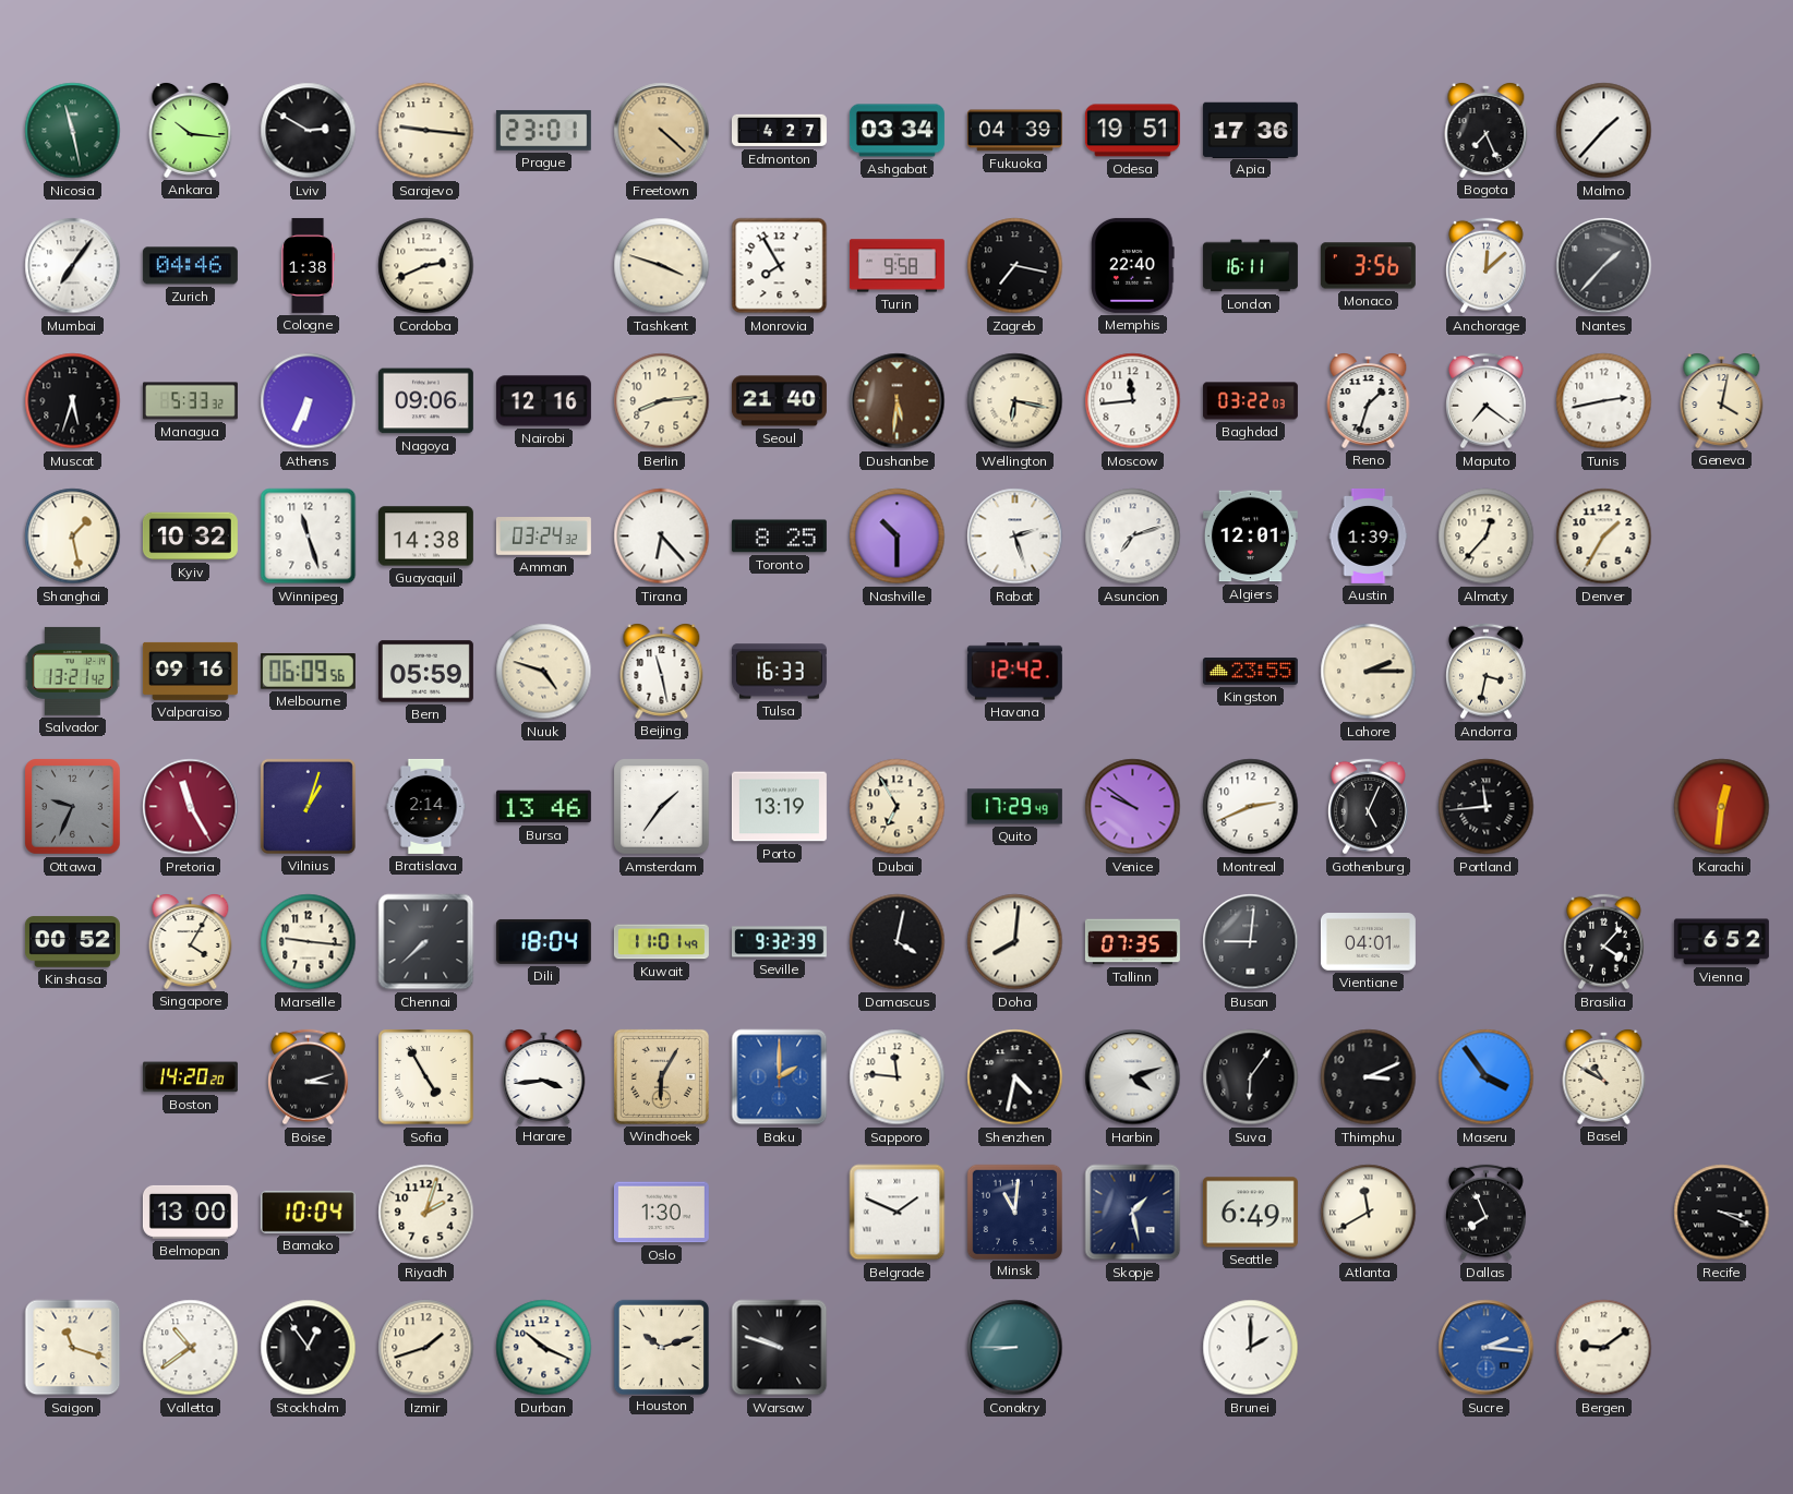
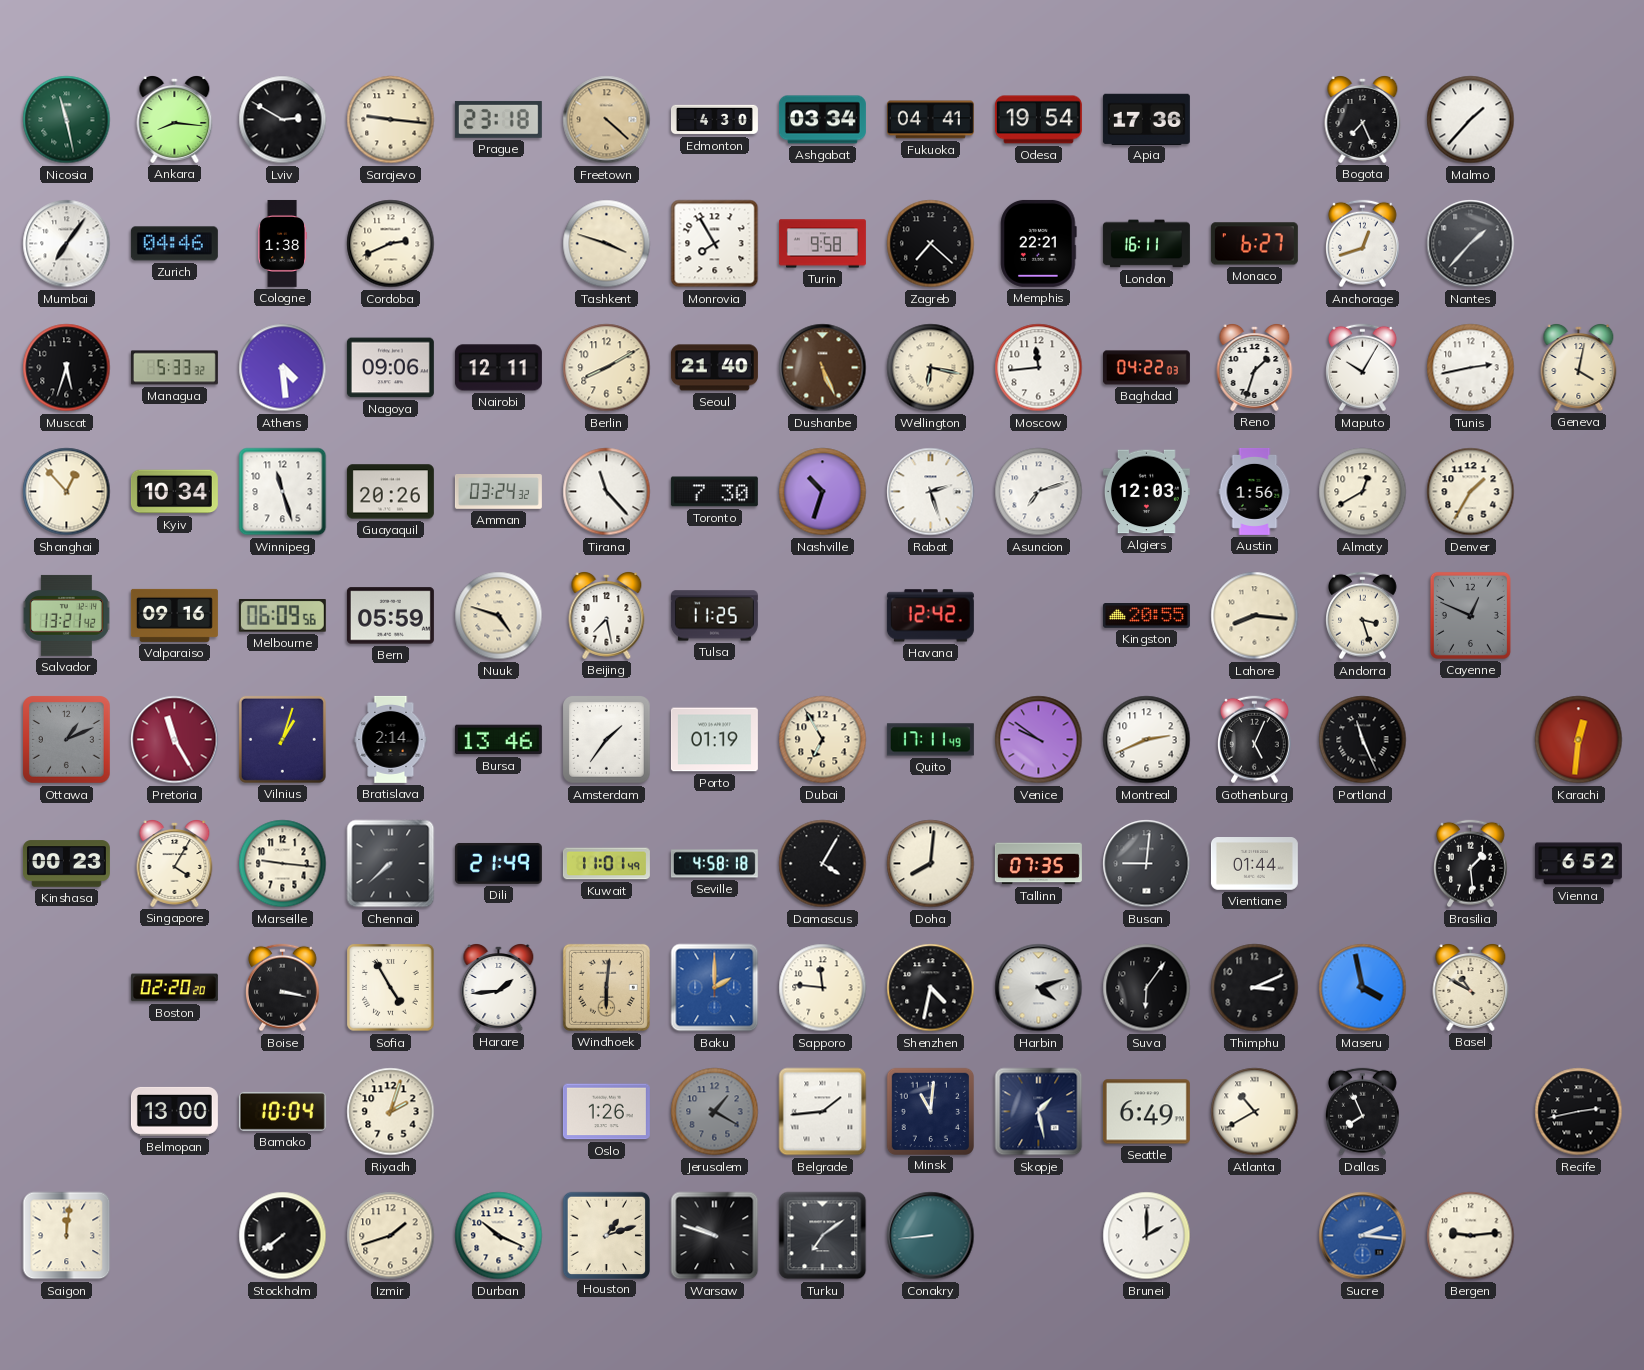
Ankara: 10:16 -> 8:16 (175, 120)
Prague: 23:01 -> 23:18 (498, 119)
Edmonton: 4:27 -> 4:30 (714, 120)
Fukuoka: 04:39 -> 04:41 (930, 120)
Odesa: 19:51 -> 19:54 (1038, 120)
Zagreb: 7:17 -> 7:22 (931, 244)
Memphis: 22:40 -> 22:21 (1039, 243)
Monaco: 3:56 -> 6:27 (1254, 244)
Anchorage: 12:08 -> 12:42 (1363, 244)
Athens: 6:34 -> 4:29 (283, 368)
Nairobi: 12:16 -> 12:11 (498, 368)
Berlin: 8:14 -> 8:10 (607, 368)
Dushanbe: 5:31 -> 5:26 (823, 368)
Baghdad: 03:22 -> 04:22 (1146, 368)
Maputo: 7:21 -> 10:05 (1363, 368)
Shanghai: 1:28 -> 12:53 (67, 492)
Kyiv: 10:32 -> 10:34 (174, 492)
Guayaquil: 14:38 -> 20:26 (390, 492)
Tirana: 6:23 -> 11:23 (607, 492)
Toronto: 8:25 -> 7:30 (714, 492)
Nashville: 10:30 -> 10:33 (823, 492)
Algiers: 12:01 -> 12:03 (1146, 492)
Austin: 1:39 -> 1:56 (1255, 491)
Almaty: 12:37 -> 12:40 (1363, 492)
Beijing: 11:28 -> 7:28 (607, 616)
Tulsa: 16:33 -> 11:25 (714, 616)
Kingston: 23:55 -> 20:55 (1146, 616)
Lahore: 2:15 -> 8:16 (1255, 616)
Andorra: 3:32 -> 3:27 (1363, 616)
Cayenne: none -> 12:49 (1470, 615)
Ottawa: 9:34 -> 1:11 (67, 740)
Porto: 13:19 -> 01:19 (714, 740)
Quito: 17:29 -> 17:11 (930, 740)
Portland: 11:44 -> 11:26 (1363, 740)
Kinshasa: 00:52 -> 00:23 (66, 864)
Dili: 18:04 -> 21:49 (498, 863)
Seville: 9:32 -> 4:58 (714, 864)
Damascus: 4:02 -> 4:05 (823, 864)
Vientiane: 04:01 -> 01:44 (1254, 864)
Brasilia: 4:07 -> 1:29 (1471, 864)
Boston: 14:20 -> 02:20 (174, 988)
Boise: 3:12 -> 3:17 (283, 988)
Harare: 3:44 -> 1:44 (499, 988)
Windhoek: 6:05 -> 6:01 (606, 987)
Maseru: 3:54 -> 3:58 (1363, 988)
Oslo: 1:30 -> 1:26 (606, 1112)
Jerusalem: none -> 1:20 (715, 1112)
Belgrade: 1:49 -> 1:44 (823, 1112)
Atlanta: 11:40 -> 10:40 (1255, 1112)
Recife: 3:19 -> 2:43 (1579, 1112)
Saigon: 11:18 -> 12:01 (67, 1236)
Valletta: 10:39 -> none (191, 1348)
Stockholm: 12:54 -> 7:39 (283, 1236)
Houston: 10:12 -> 1:12 (606, 1235)
Turku: none -> 7:09 (823, 1236)
Conakry: 8:45 -> 8:44 (931, 1236)
Bergen: 9:09 -> 9:14 (1471, 1236)
